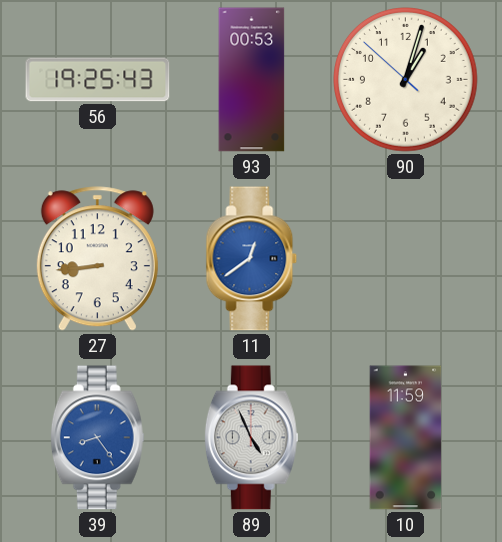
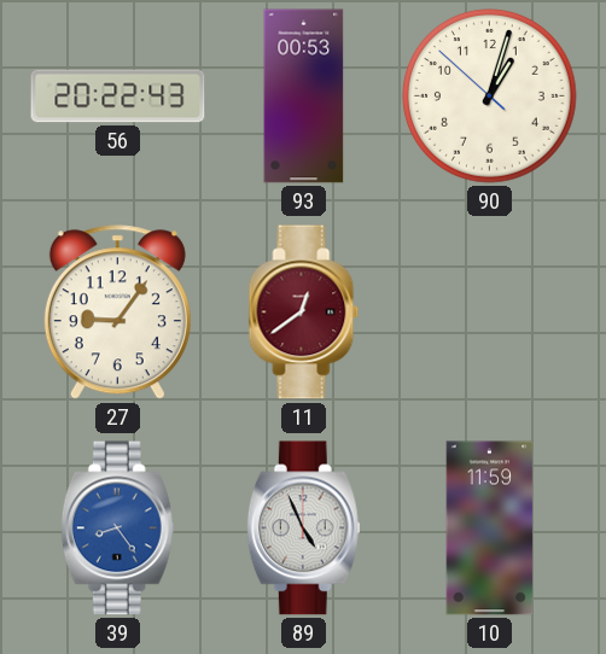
56: 19:25 -> 20:22 (118, 97)
27: 8:44 -> 9:06 (117, 313)
11 dial: blue -> burgundy (304, 313)
